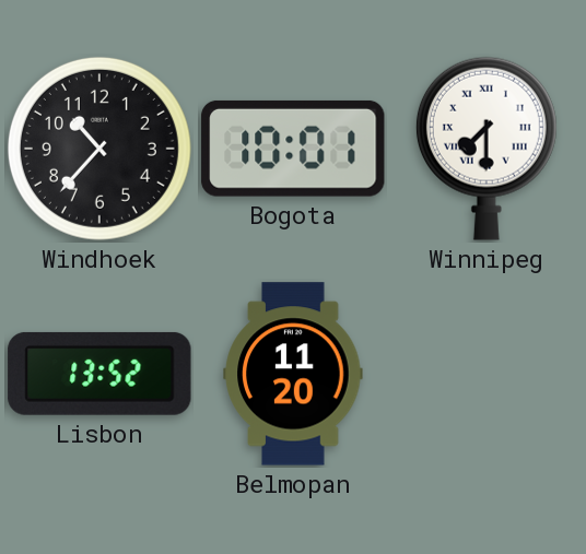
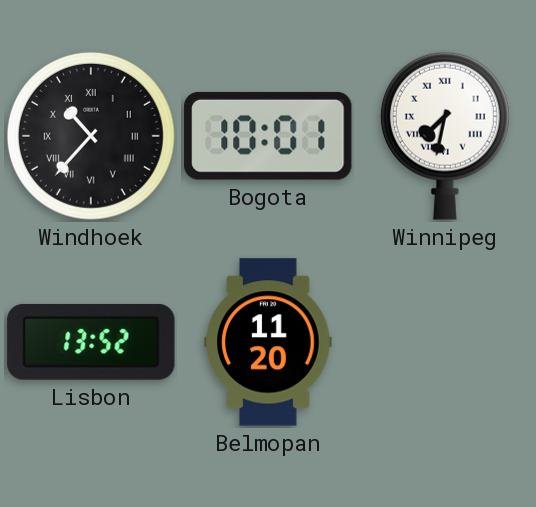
Windhoek numerals: Arabic -> Roman (91, 136)
Winnipeg: 7:30 -> 7:32 (445, 136)
